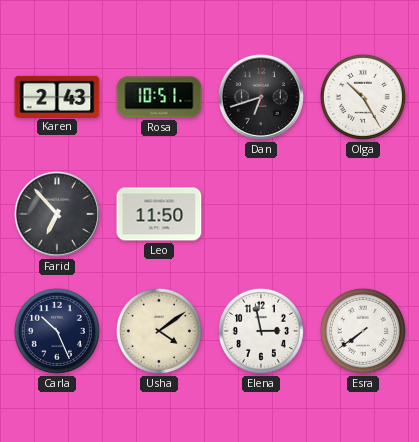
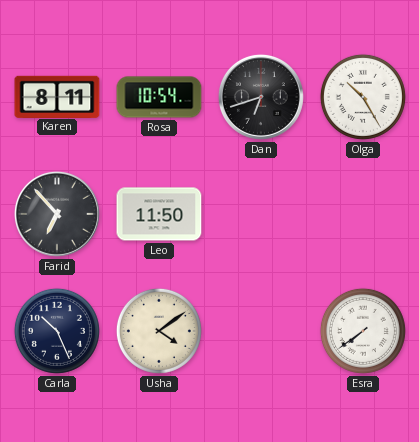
Karen: 2:43 -> 8:11 (57, 96)
Rosa: 10:51 -> 10:54 (159, 97)
Elena: 2:58 -> none (261, 331)
